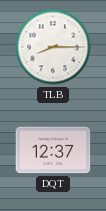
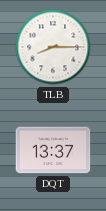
DQT: 12:37 -> 13:37 (53, 150)
